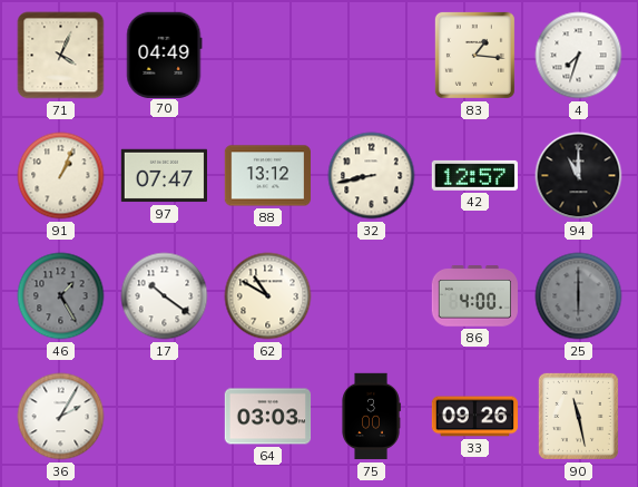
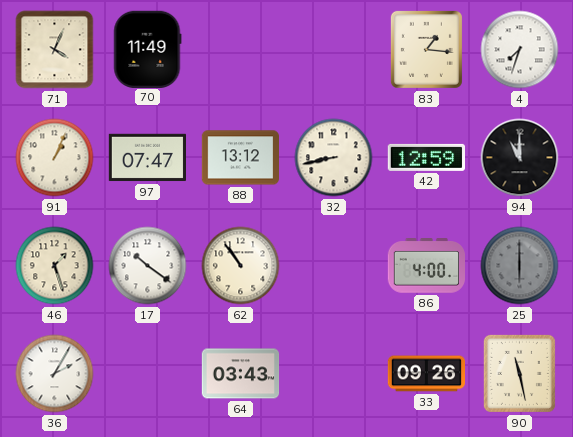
70: 04:49 -> 11:49 (148, 49)
42: 12:57 -> 12:59 (426, 157)
46: 1:25 -> 1:27 (55, 266)
46 dial: grey -> cream (55, 266)
62: 10:50 -> 10:54 (241, 266)
64: 03:03 -> 03:43 (241, 374)
75: 3:00 -> none (371, 417)
